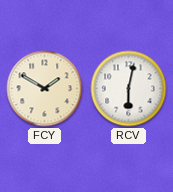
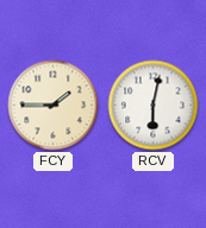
FCY: 1:50 -> 1:45 (54, 106)
